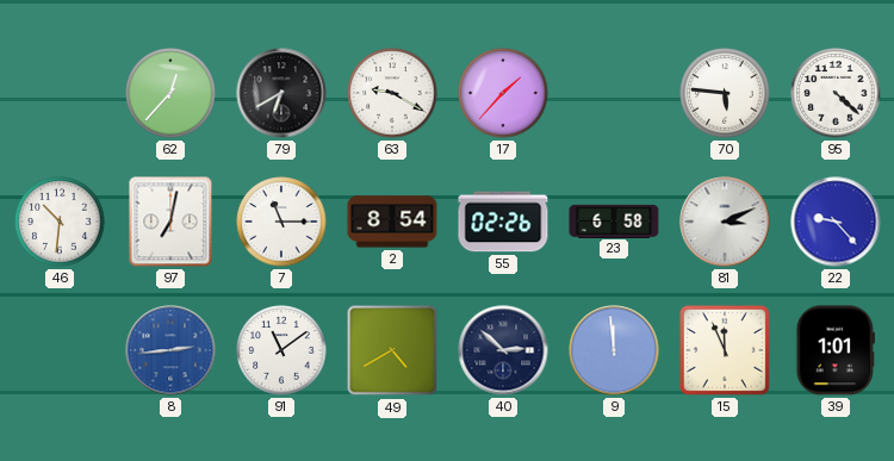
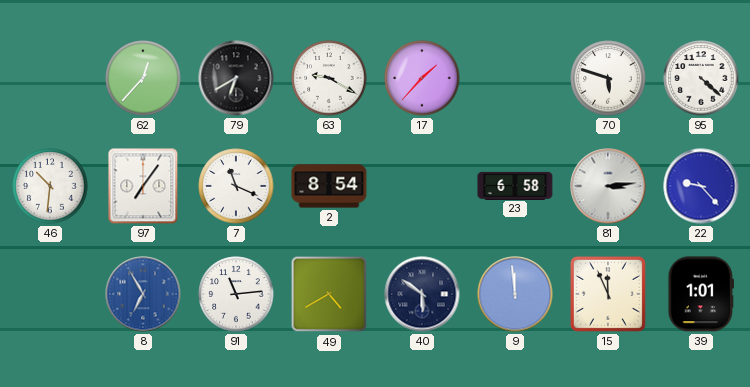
70: 5:46 -> 5:48 (608, 78)
97: 7:02 -> 7:06 (143, 186)
7: 11:15 -> 11:19 (236, 186)
55: 02:26 -> none (503, 222)
81: 3:11 -> 3:14 (608, 186)
8: 2:44 -> 6:55 (143, 294)
91: 11:09 -> 11:14 (236, 294)
40: 2:52 -> 5:51 (422, 294)
